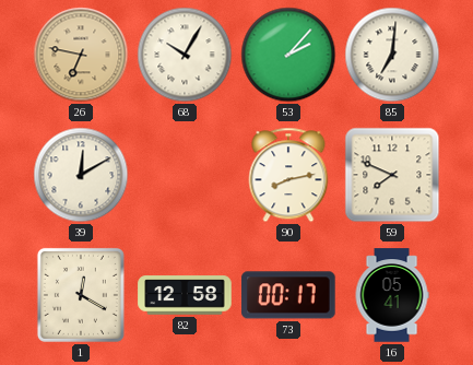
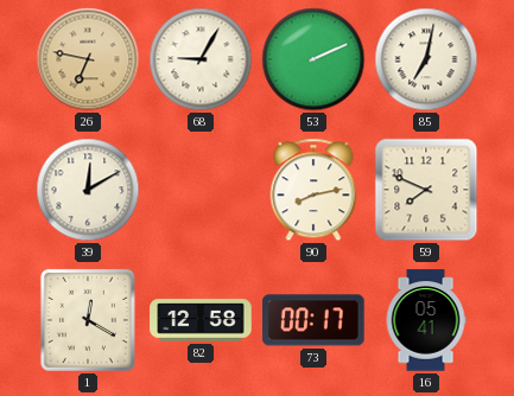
68: 10:05 -> 9:05 (201, 59)
53: 2:07 -> 2:11 (313, 59)
85: 7:01 -> 7:02 (426, 59)
